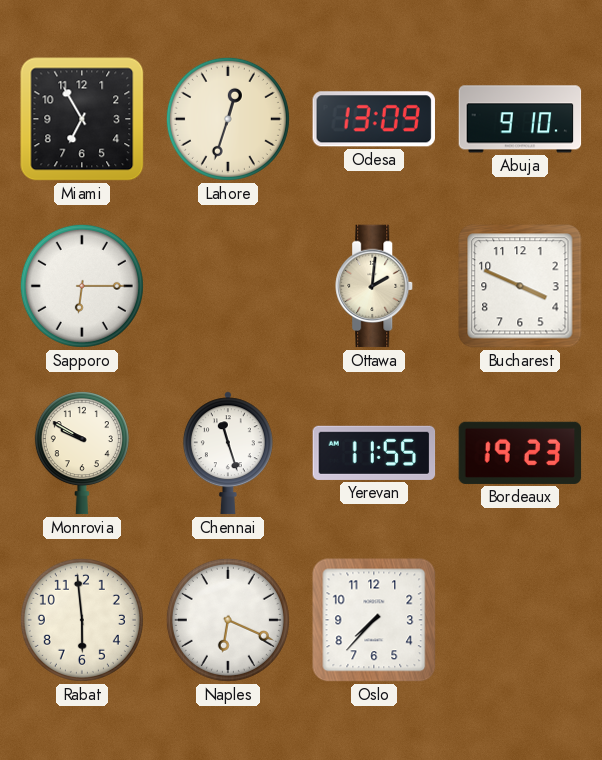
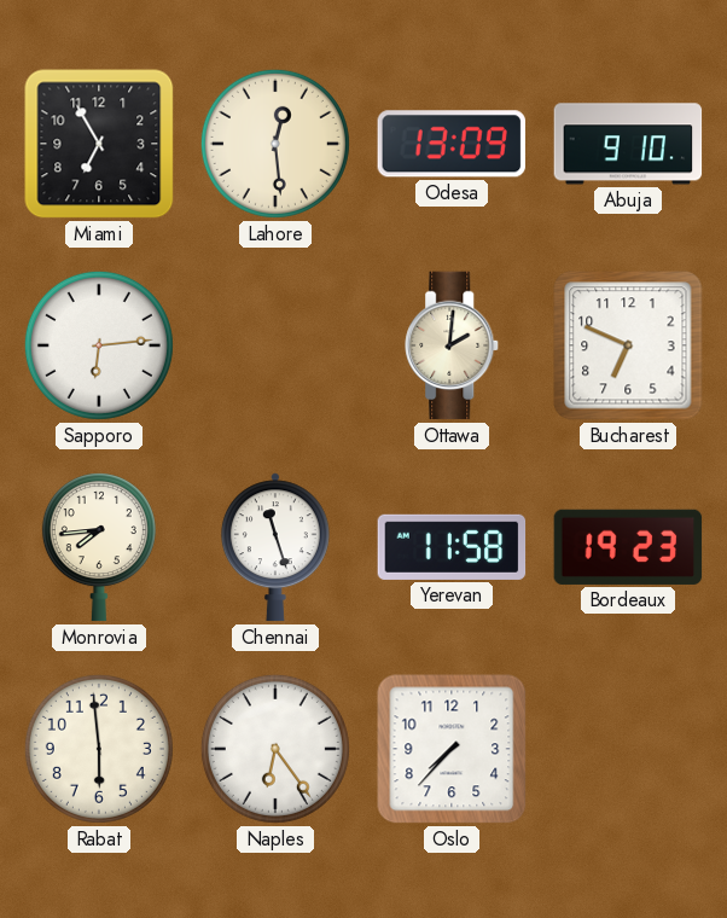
Lahore: 12:33 -> 12:29 (275, 144)
Sapporo: 6:15 -> 6:14 (99, 345)
Bucharest: 3:49 -> 6:49 (628, 345)
Monrovia: 9:50 -> 7:44 (99, 547)
Yerevan: 11:55 -> 11:58 (452, 547)
Naples: 6:19 -> 6:24 (275, 749)
